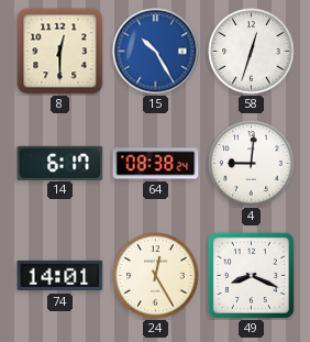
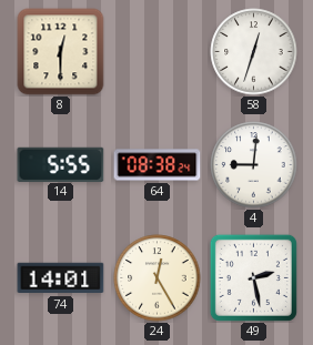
15: 10:25 -> none (156, 52)
14: 6:17 -> 5:55 (61, 164)
49: 8:19 -> 2:28 (253, 277)
